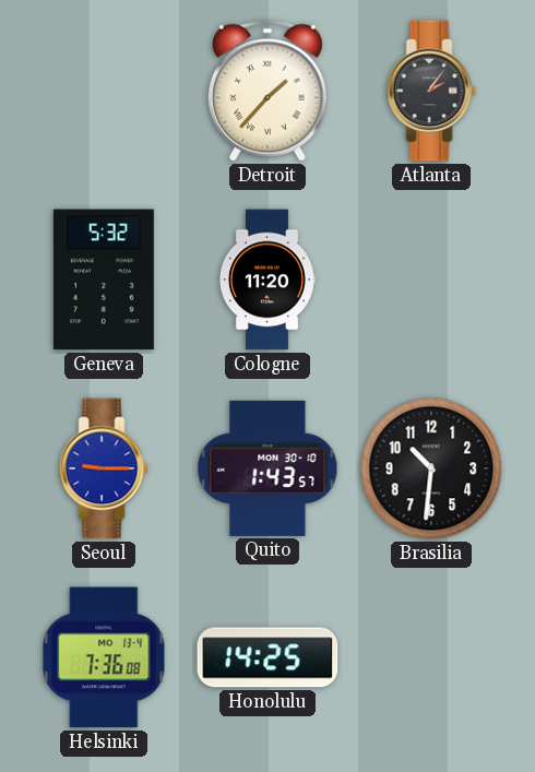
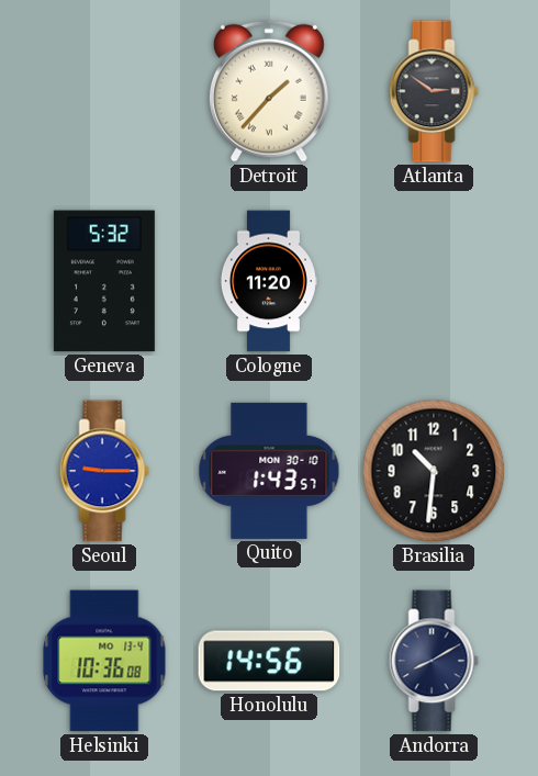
Atlanta: 2:06 -> 2:51 (434, 91)
Helsinki: 7:36 -> 10:36 (104, 661)
Honolulu: 14:25 -> 14:56 (269, 661)
Andorra: none -> 8:10 (434, 661)
